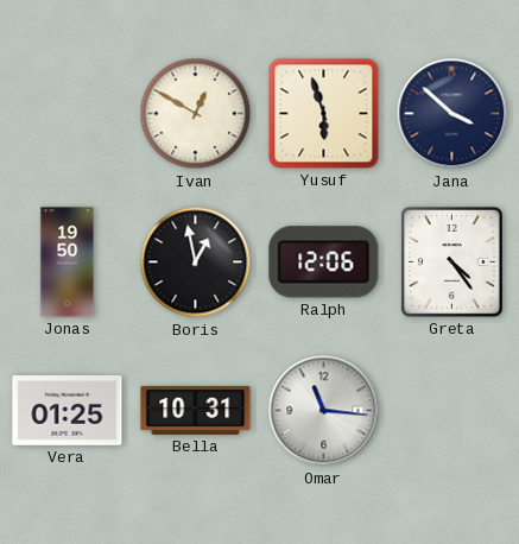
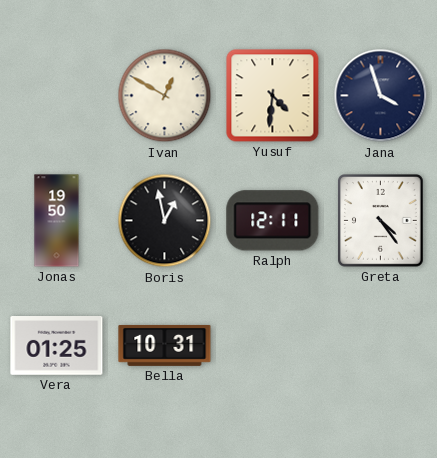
Yusuf: 5:57 -> 4:31 (273, 96)
Jana: 3:52 -> 3:57 (381, 96)
Ralph: 12:06 -> 12:11 (273, 221)
Omar: 11:16 -> none (324, 411)
